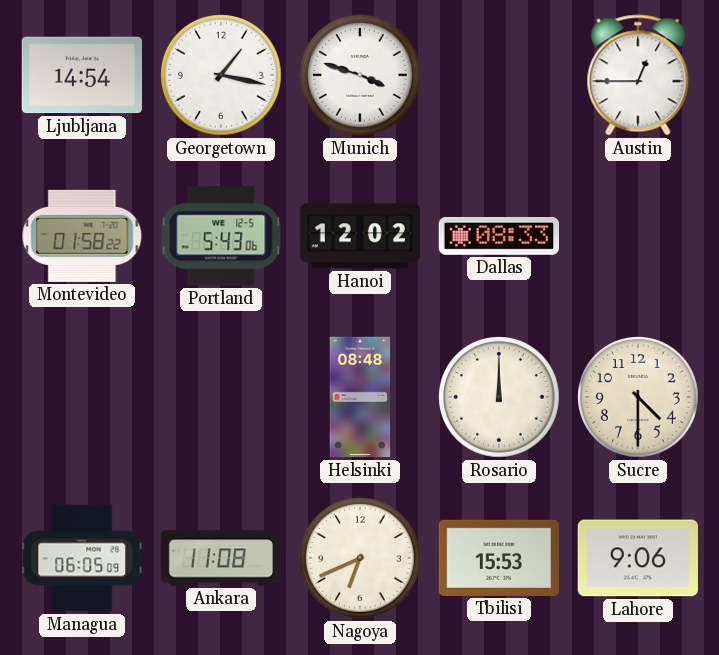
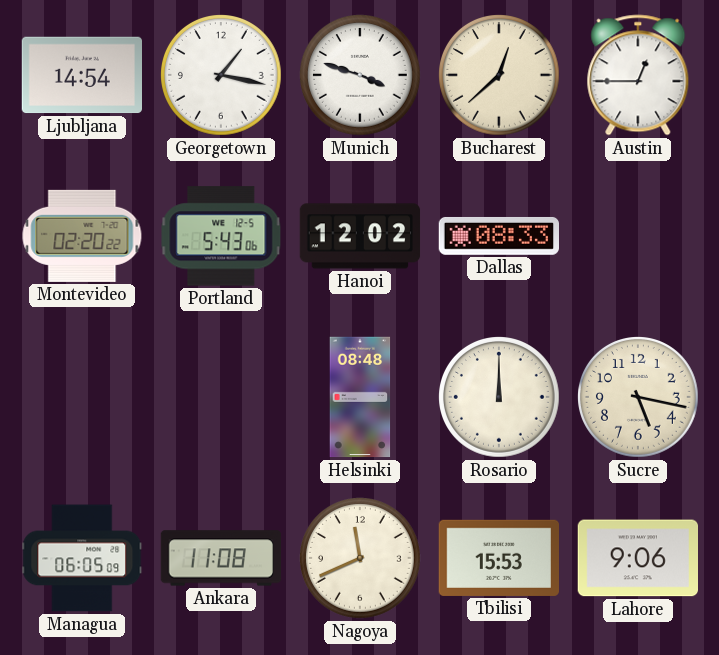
Bucharest: none -> 12:38 (500, 76)
Montevideo: 01:58 -> 02:20 (82, 236)
Sucre: 4:30 -> 5:17 (639, 398)
Nagoya: 6:41 -> 11:41 (361, 559)
